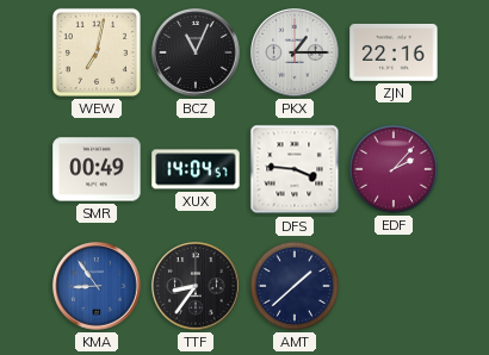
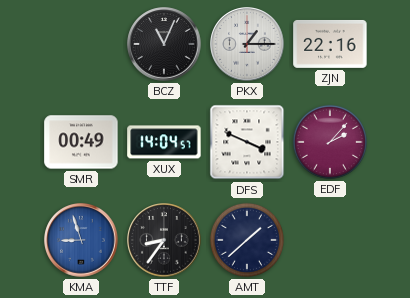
WEW: 7:02 -> none (97, 52)
DFS: 3:46 -> 3:49 (247, 142)
KMA: 8:54 -> 8:57 (81, 240)
